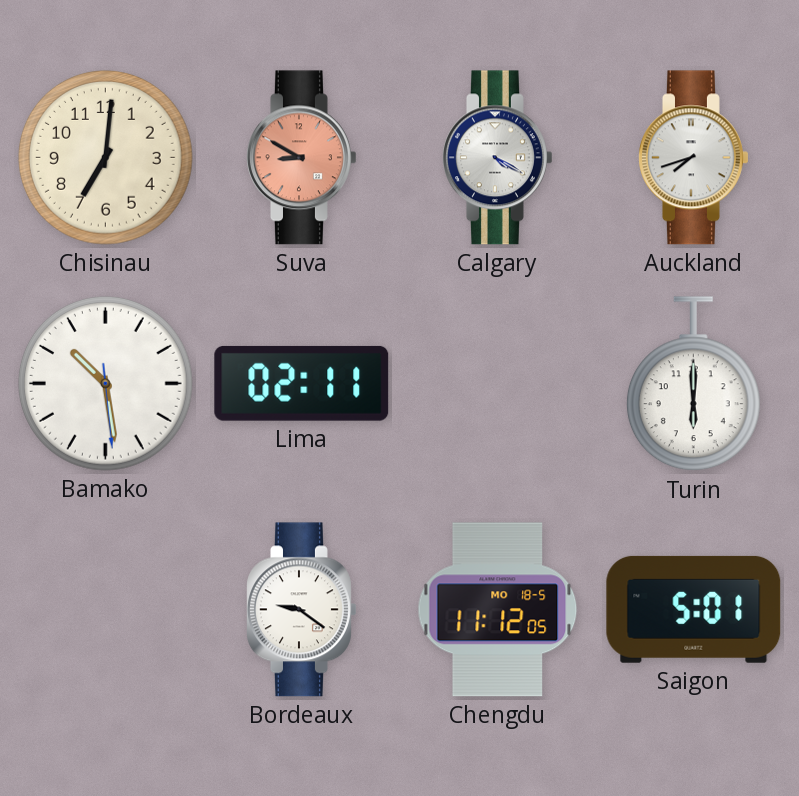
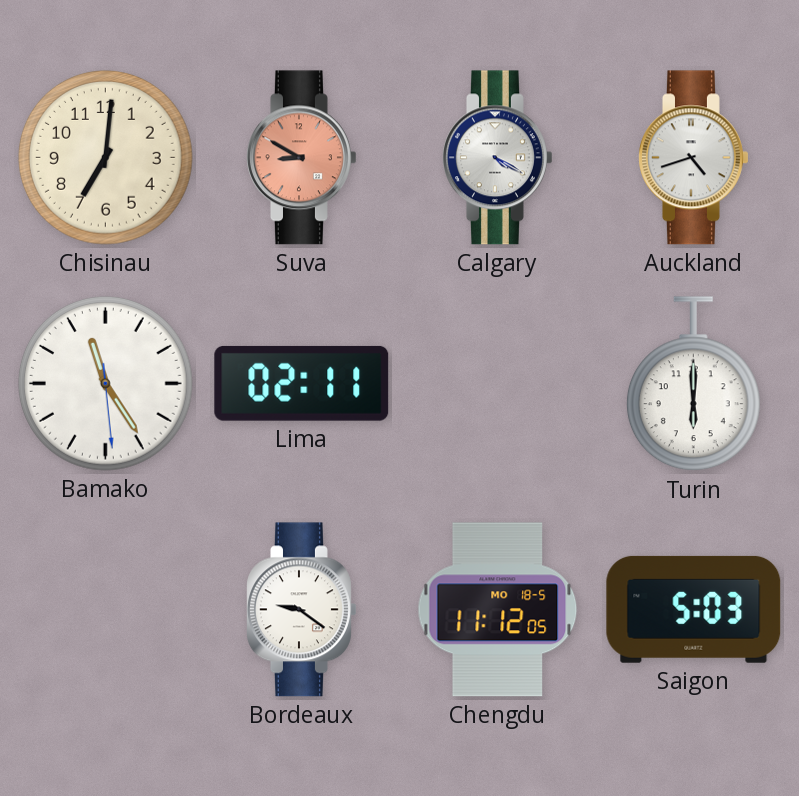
Auckland: 7:42 -> 4:42 (694, 158)
Bamako: 10:28 -> 11:24 (105, 383)
Saigon: 5:01 -> 5:03 (694, 609)
